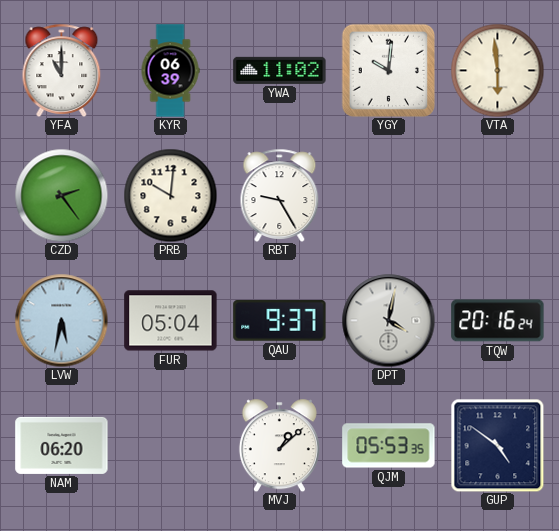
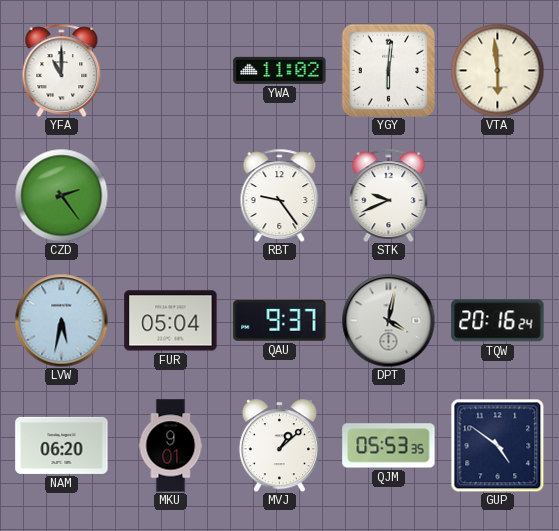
KYR: 06:39 -> none (170, 71)
YGY: 10:01 -> 6:01 (388, 70)
PRB: 10:01 -> none (170, 195)
RBT: 9:25 -> 9:24 (280, 195)
STK: none -> 9:41 (389, 195)
MKU: none -> 9:01 (171, 446)
